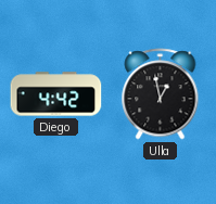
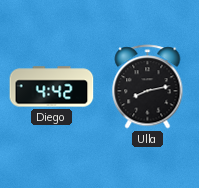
Ulla: 12:58 -> 8:13 (148, 87)
